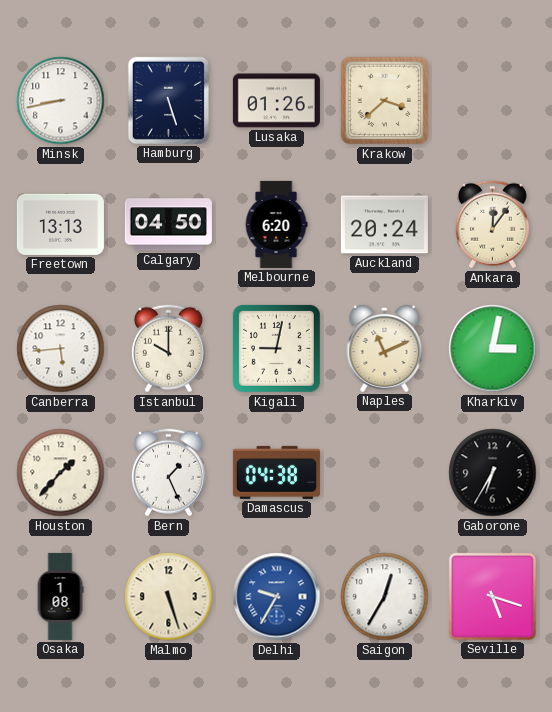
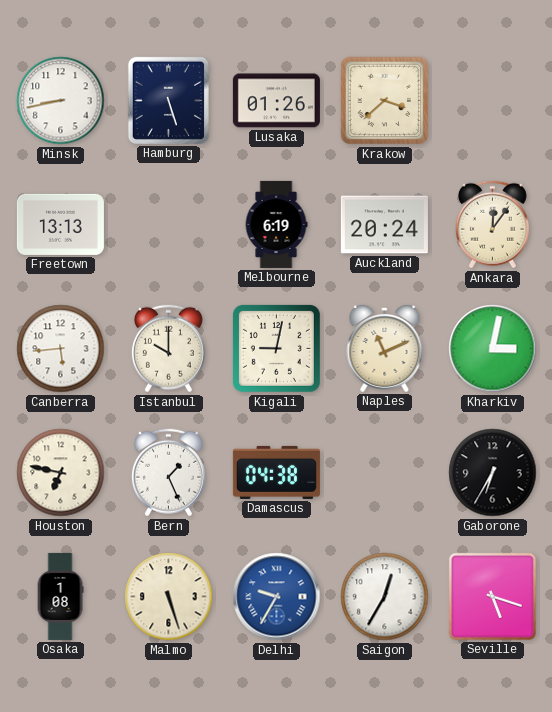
Calgary: 04:50 -> none (168, 225)
Melbourne: 6:20 -> 6:19 (276, 224)
Houston: 1:37 -> 6:47 (61, 473)
